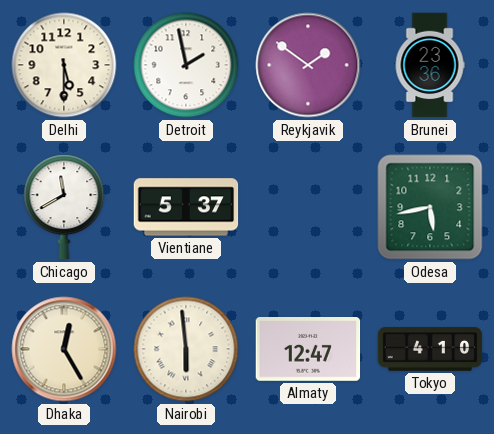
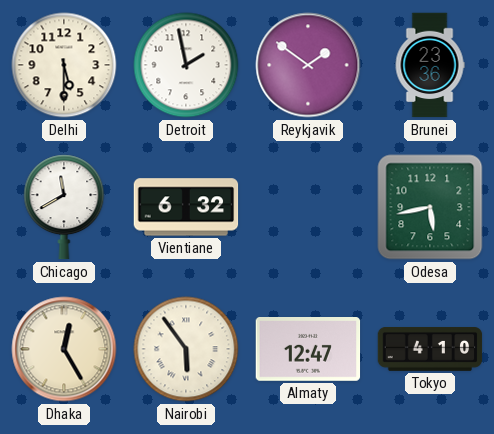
Vientiane: 5:37 -> 6:32 (186, 207)
Nairobi: 5:59 -> 5:54 (186, 349)
